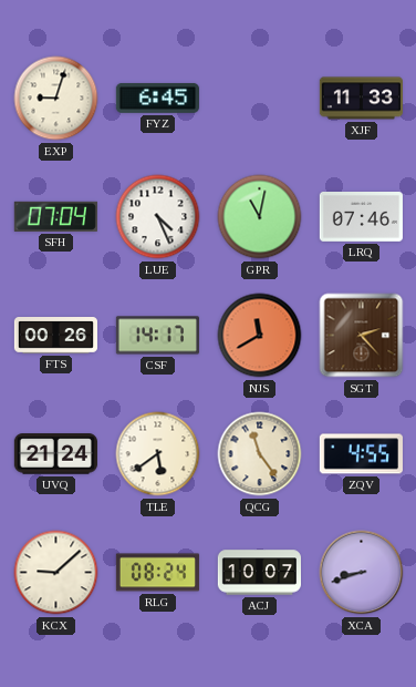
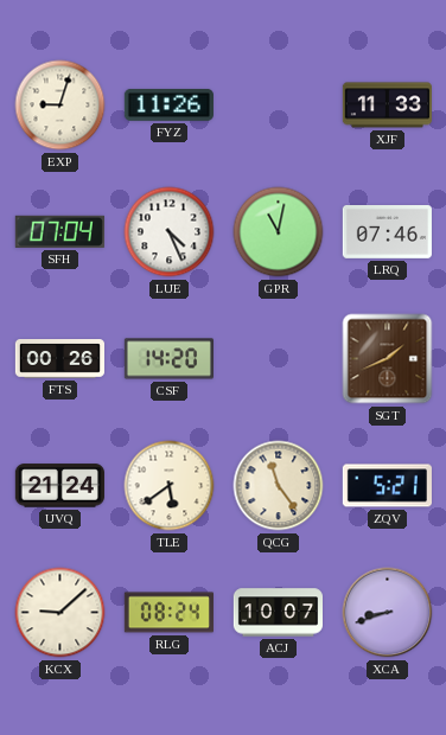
FYZ: 6:45 -> 11:26 (168, 104)
CSF: 14:17 -> 14:20 (168, 359)
NJS: 11:40 -> none (260, 336)
SGT: 2:23 -> 1:41 (388, 359)
ZQV: 4:55 -> 5:21 (387, 486)
